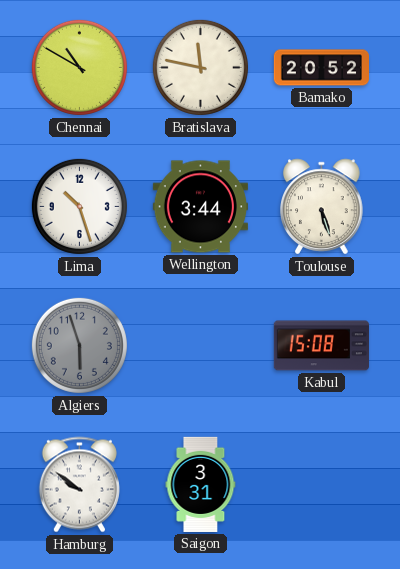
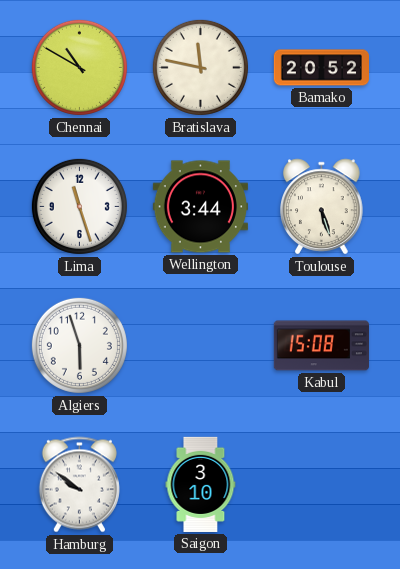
Lima: 10:27 -> 11:27 (79, 206)
Algiers dial: grey -> white (79, 345)
Saigon: 3:31 -> 3:10 (201, 484)
